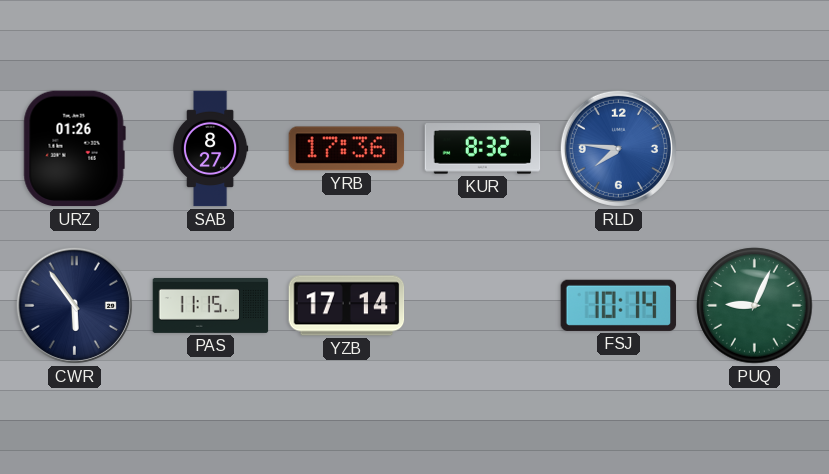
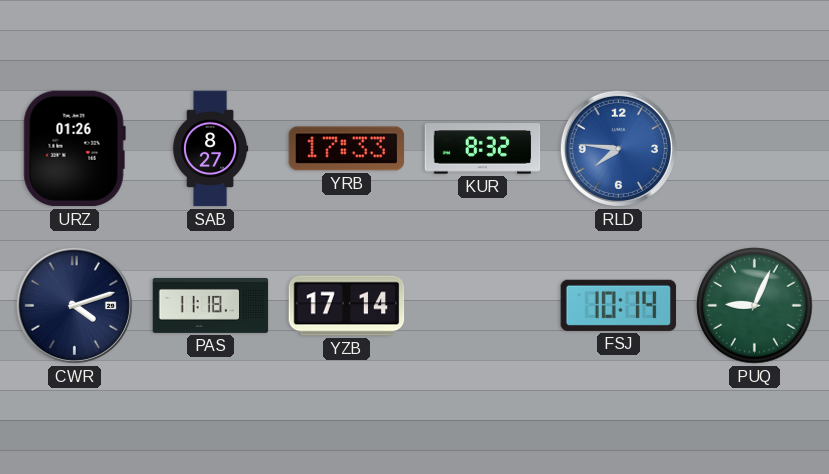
YRB: 17:36 -> 17:33 (347, 149)
CWR: 5:54 -> 4:12 (74, 305)
PAS: 11:15 -> 11:18 (211, 305)
